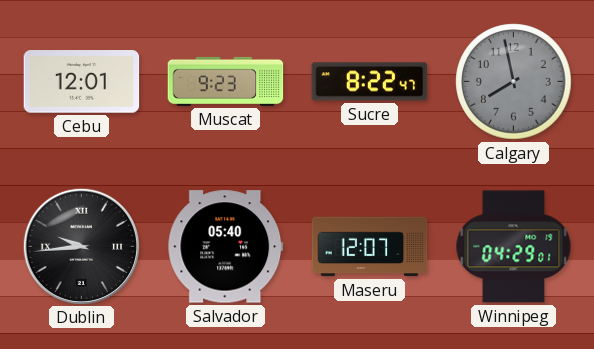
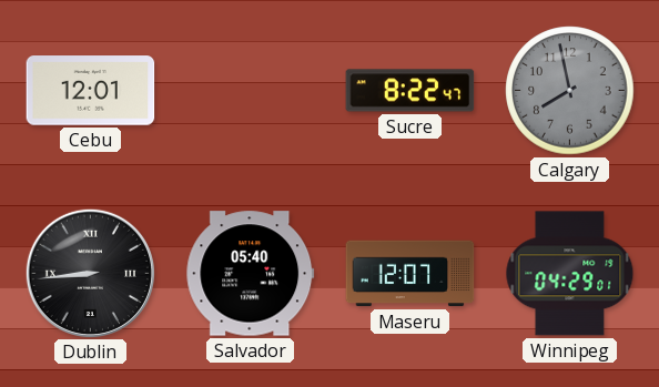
Muscat: 9:23 -> none (226, 81)
Dublin: 9:44 -> 8:44 (90, 273)
